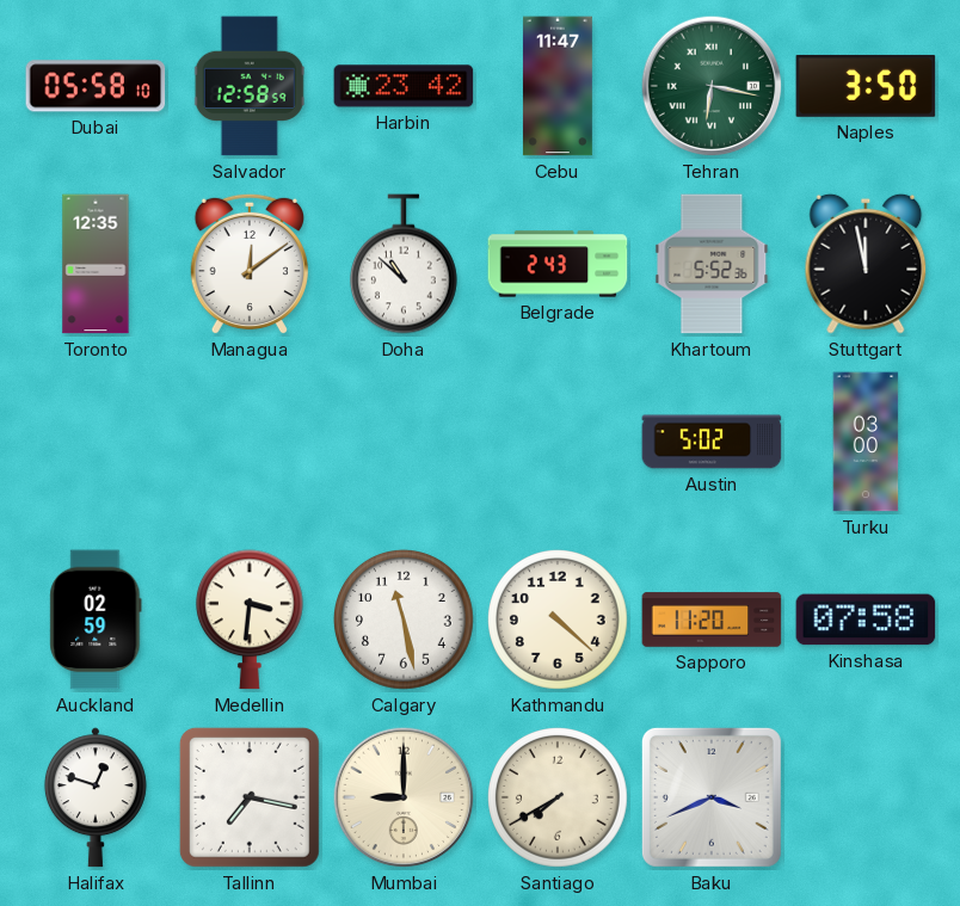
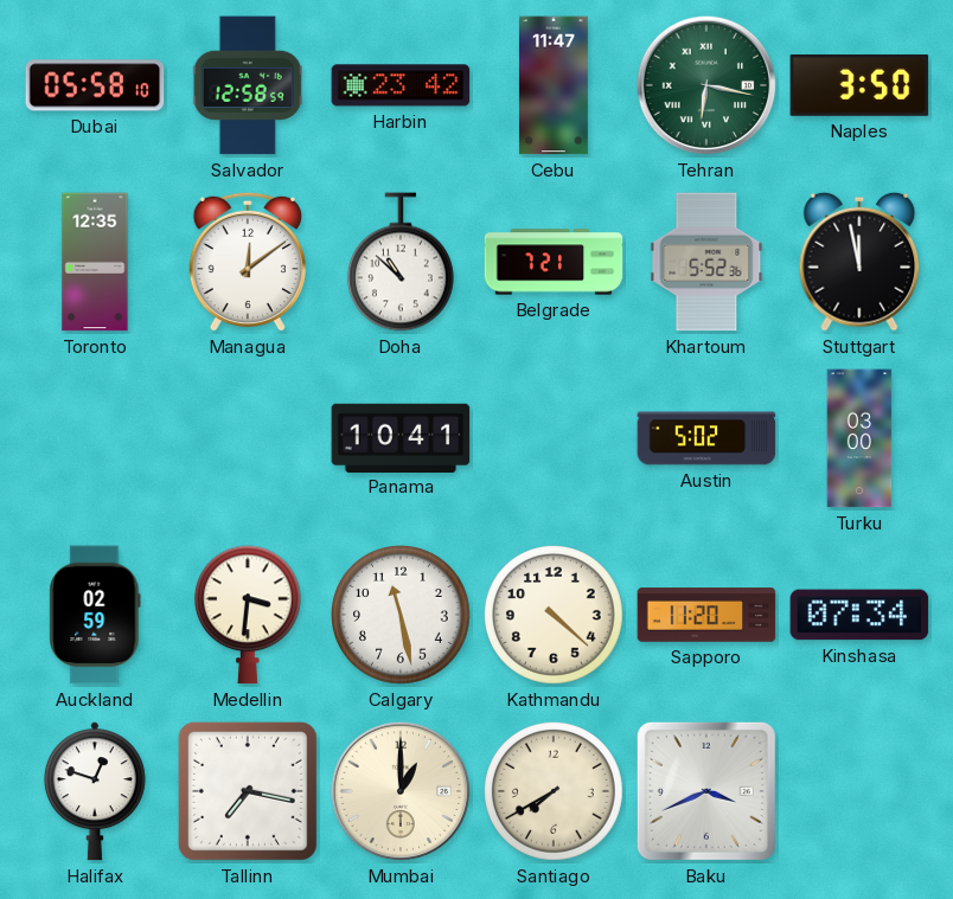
Belgrade: 2:43 -> 7:21 (554, 262)
Panama: none -> 10:41 (401, 437)
Kinshasa: 07:58 -> 07:34 (859, 615)
Mumbai: 9:00 -> 1:00 (401, 791)
